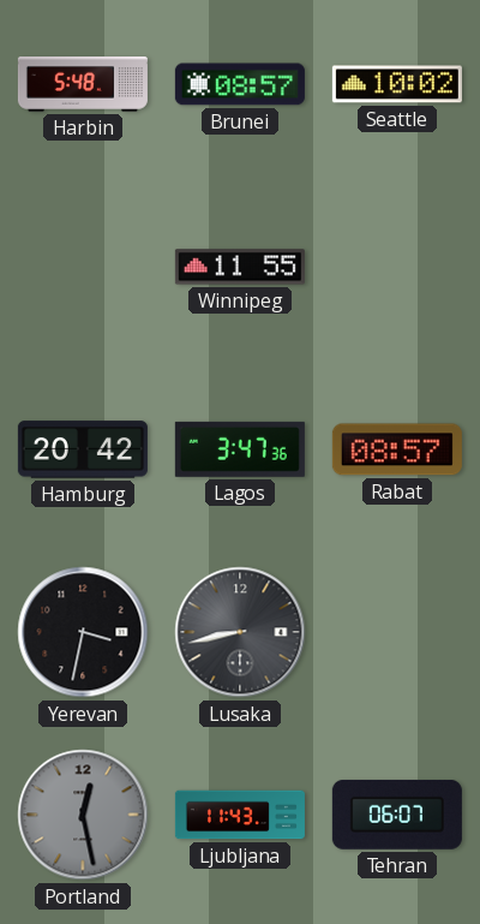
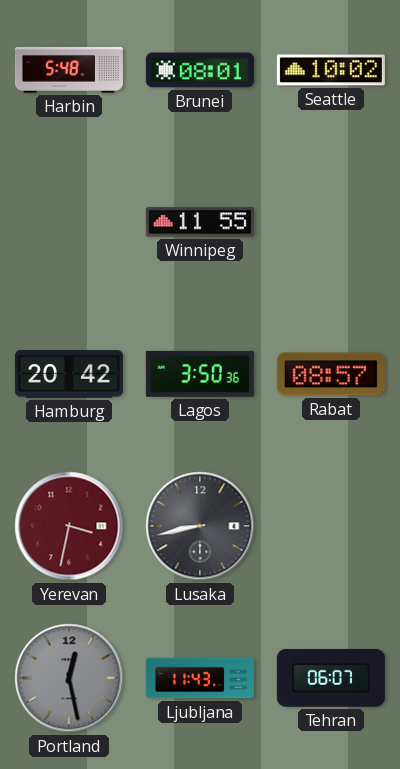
Brunei: 08:57 -> 08:01 (200, 70)
Lagos: 3:47 -> 3:50 (200, 374)
Yerevan dial: black -> burgundy (69, 526)
